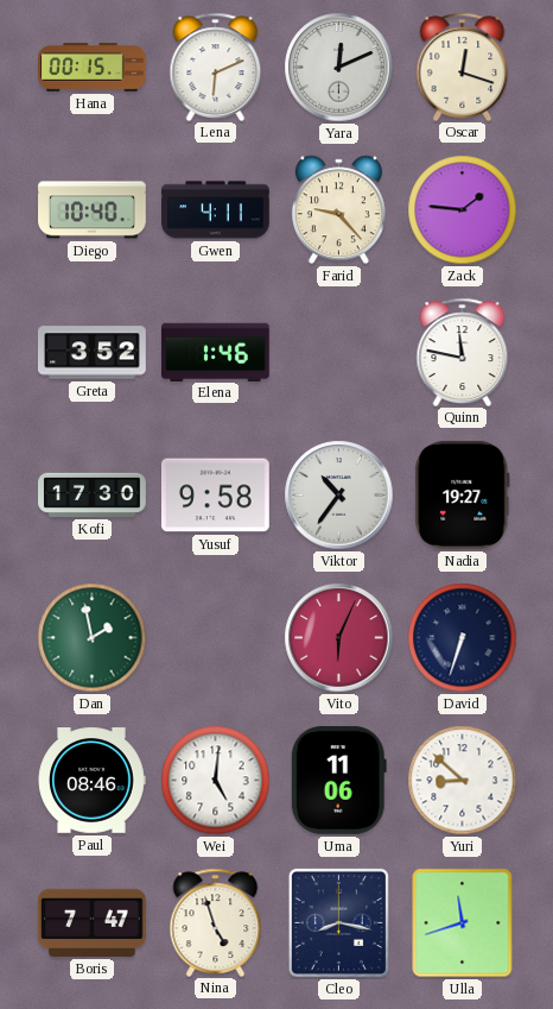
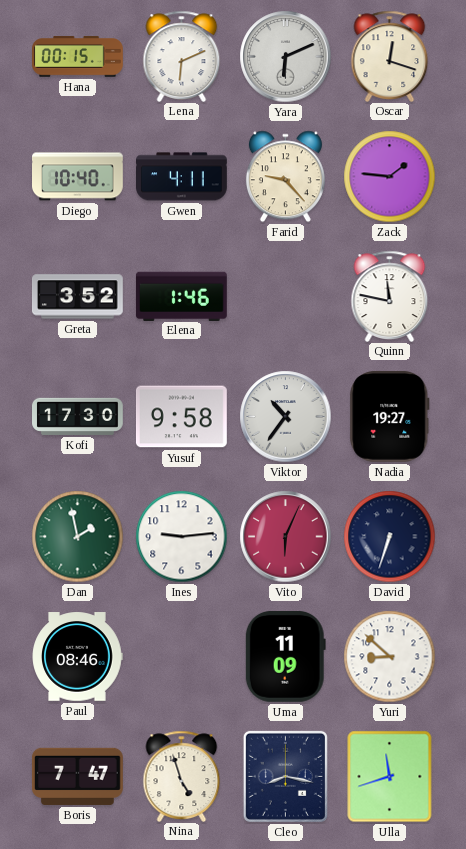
Yara: 12:11 -> 6:11 (286, 57)
Ines: none -> 9:14 (182, 537)
Wei: 5:01 -> none (216, 781)
Uma: 11:06 -> 11:09 (285, 656)
